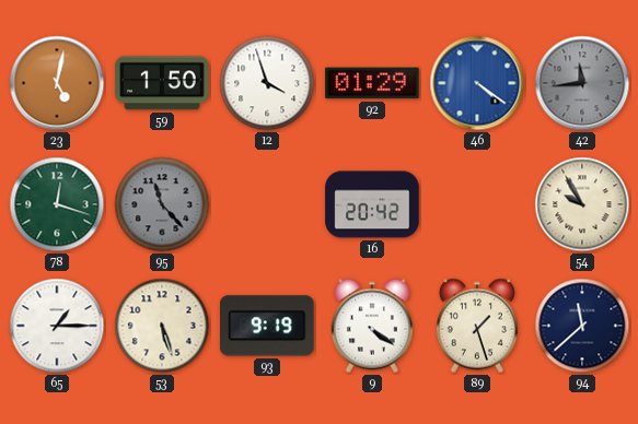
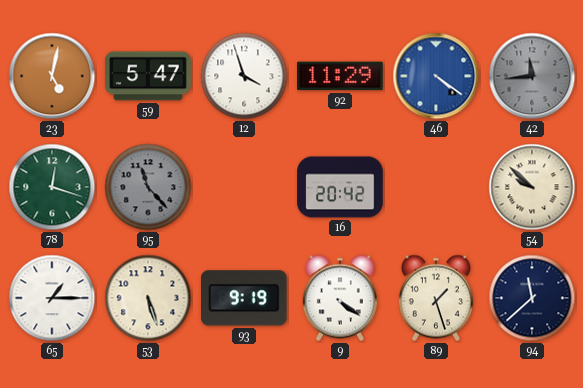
59: 1:50 -> 5:47 (148, 76)
92: 01:29 -> 11:29 (340, 76)
54: 9:55 -> 9:52 (532, 187)
